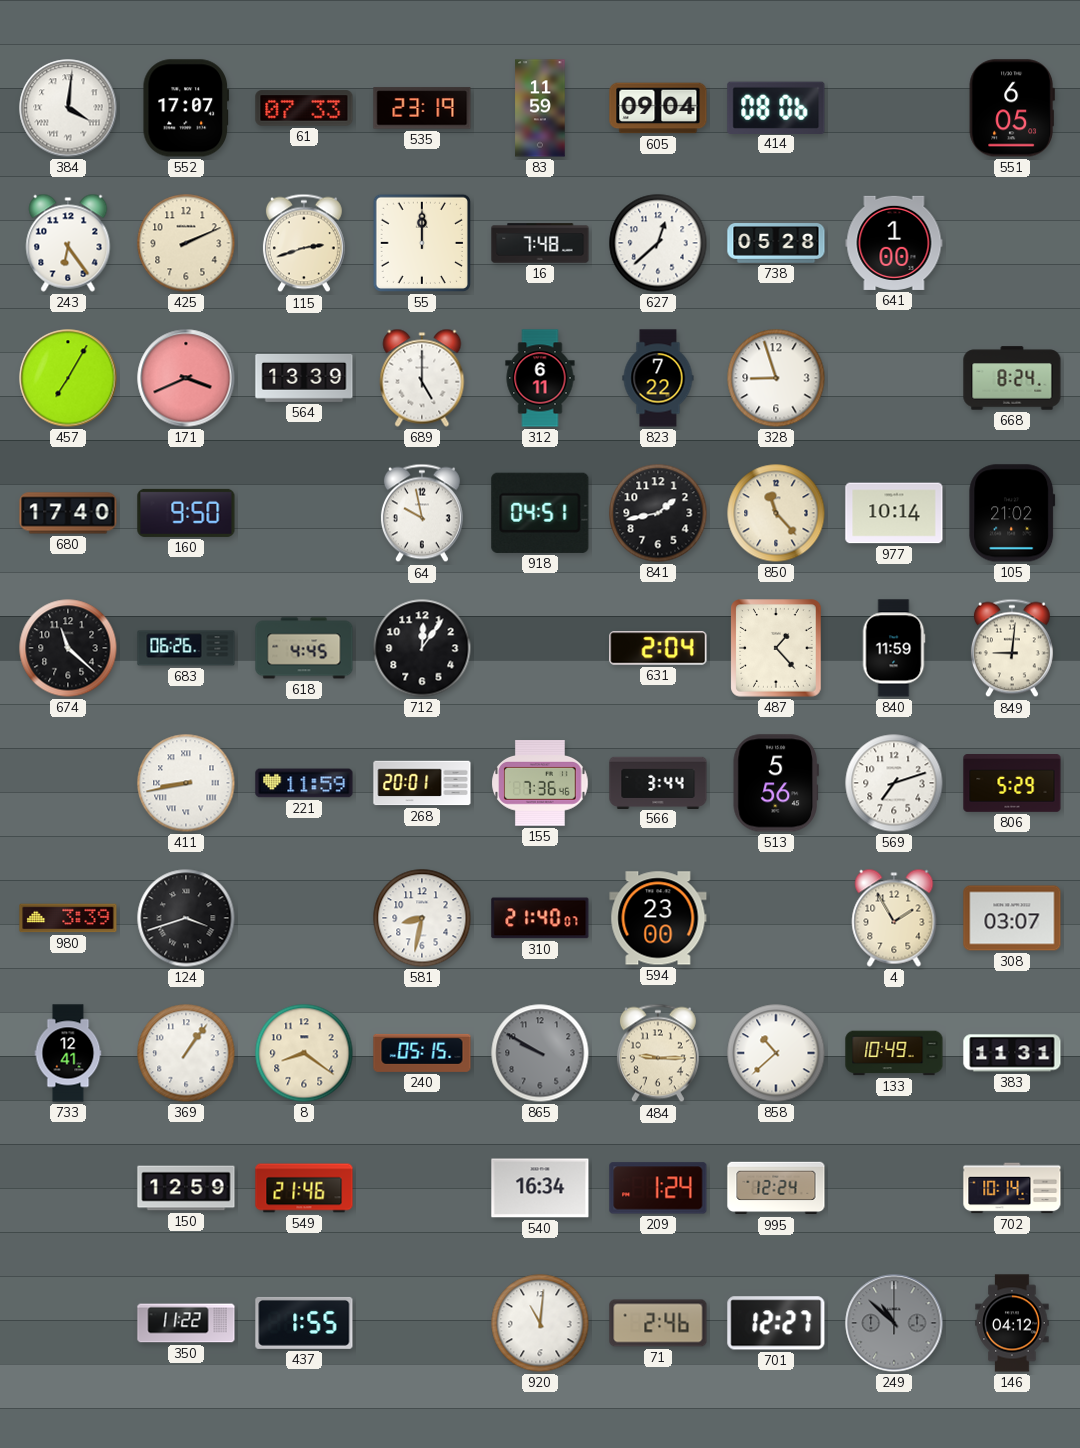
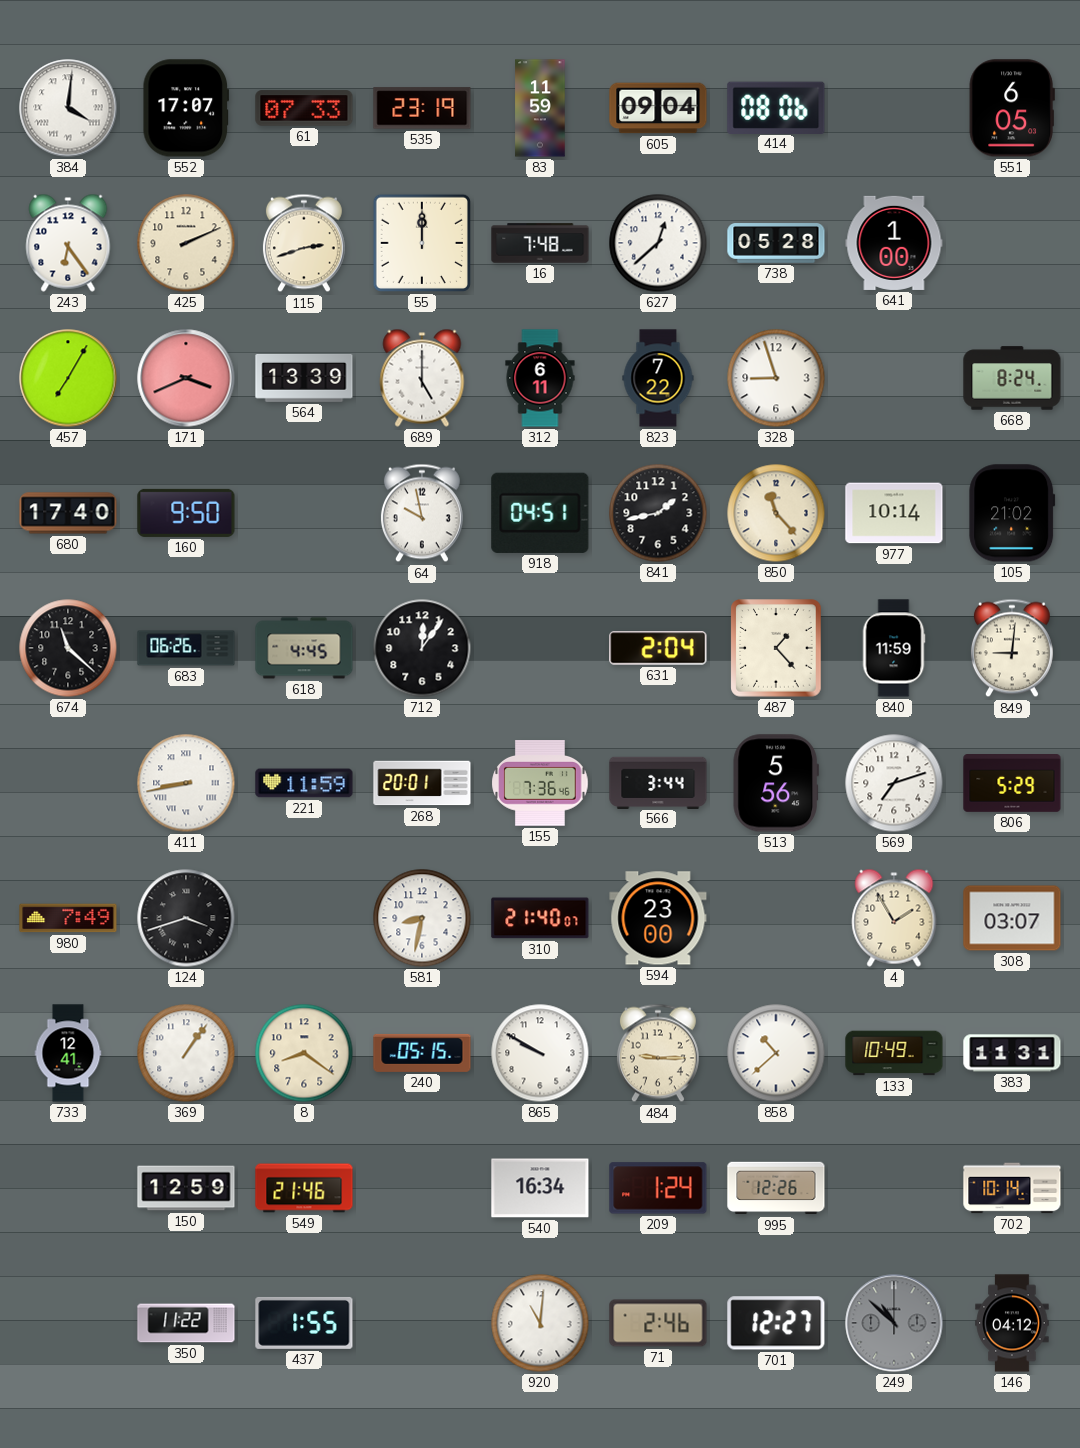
980: 3:39 -> 7:49 (68, 918)
865 dial: grey -> white (540, 1053)
995: 12:24 -> 12:26 (776, 1188)
